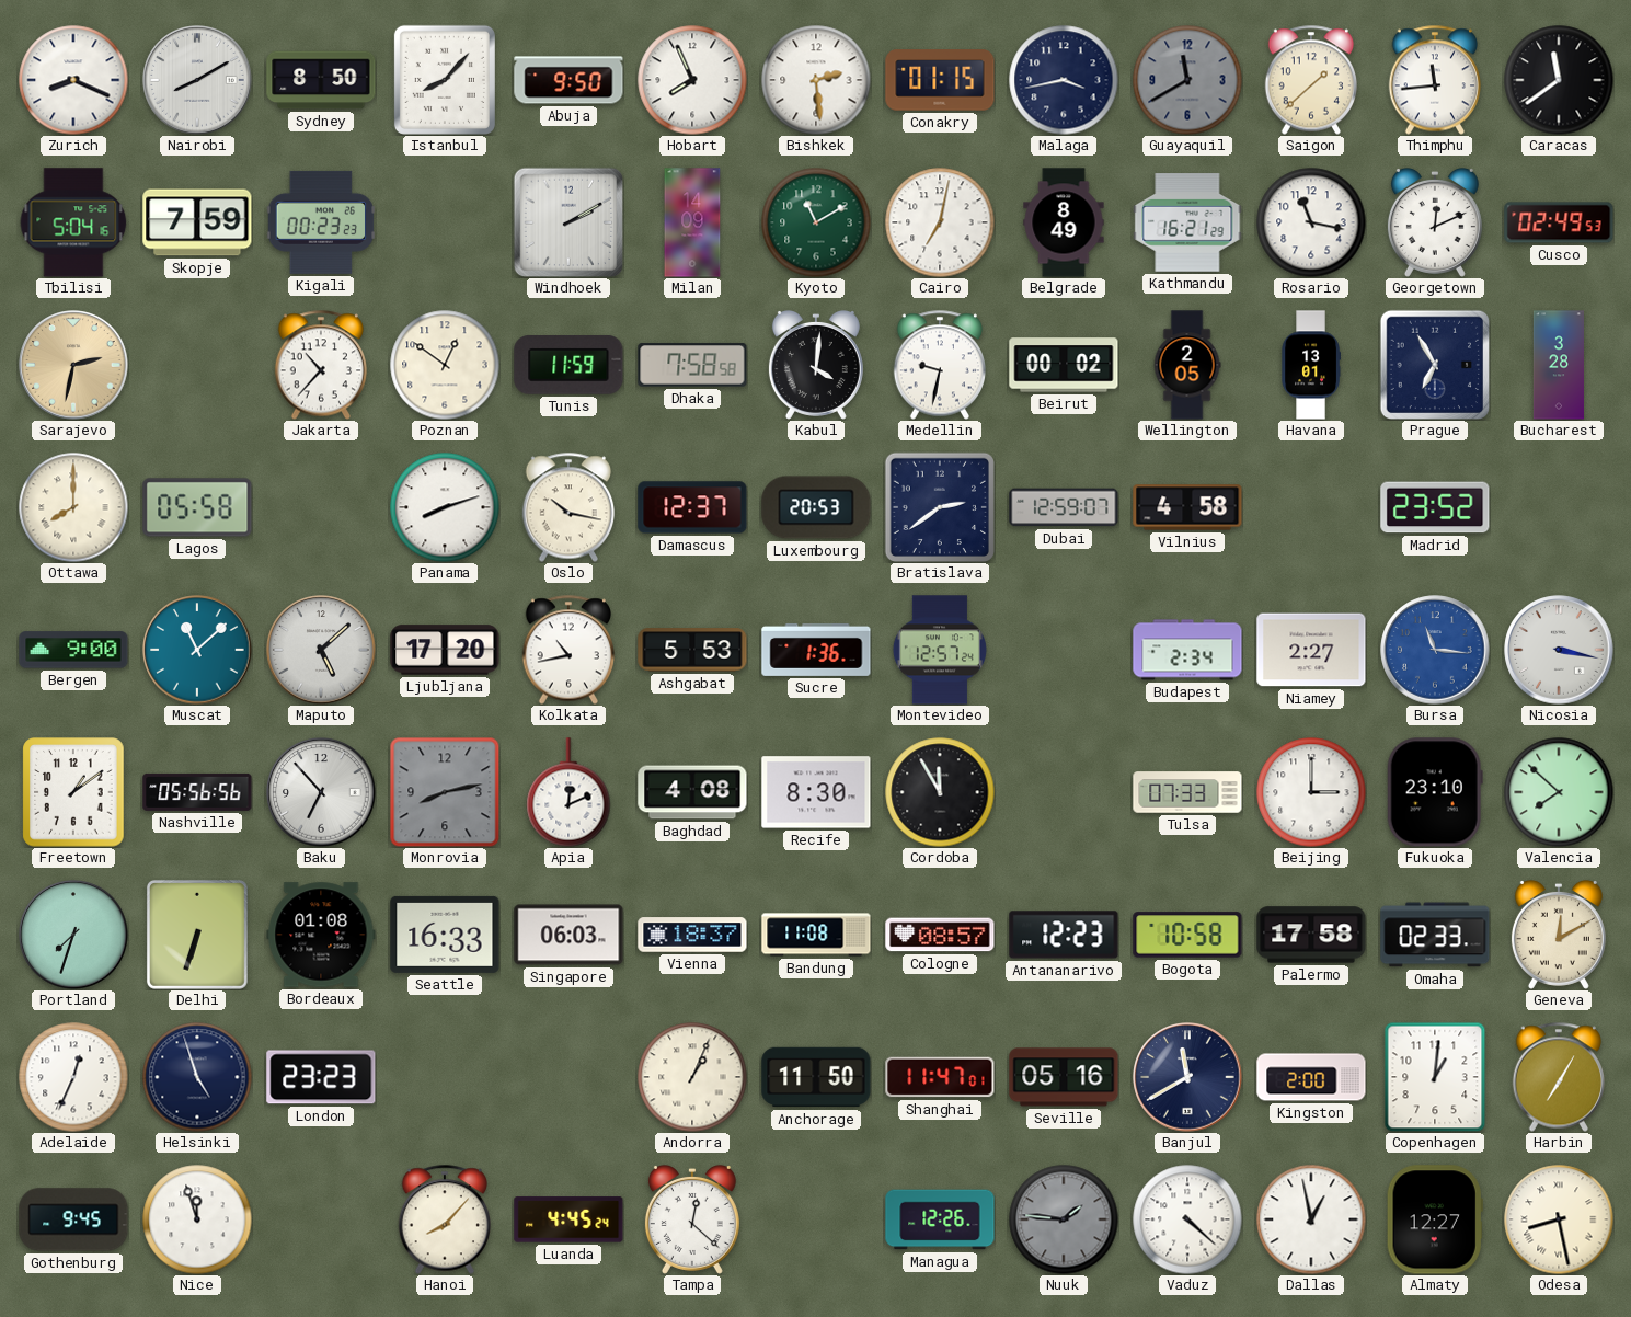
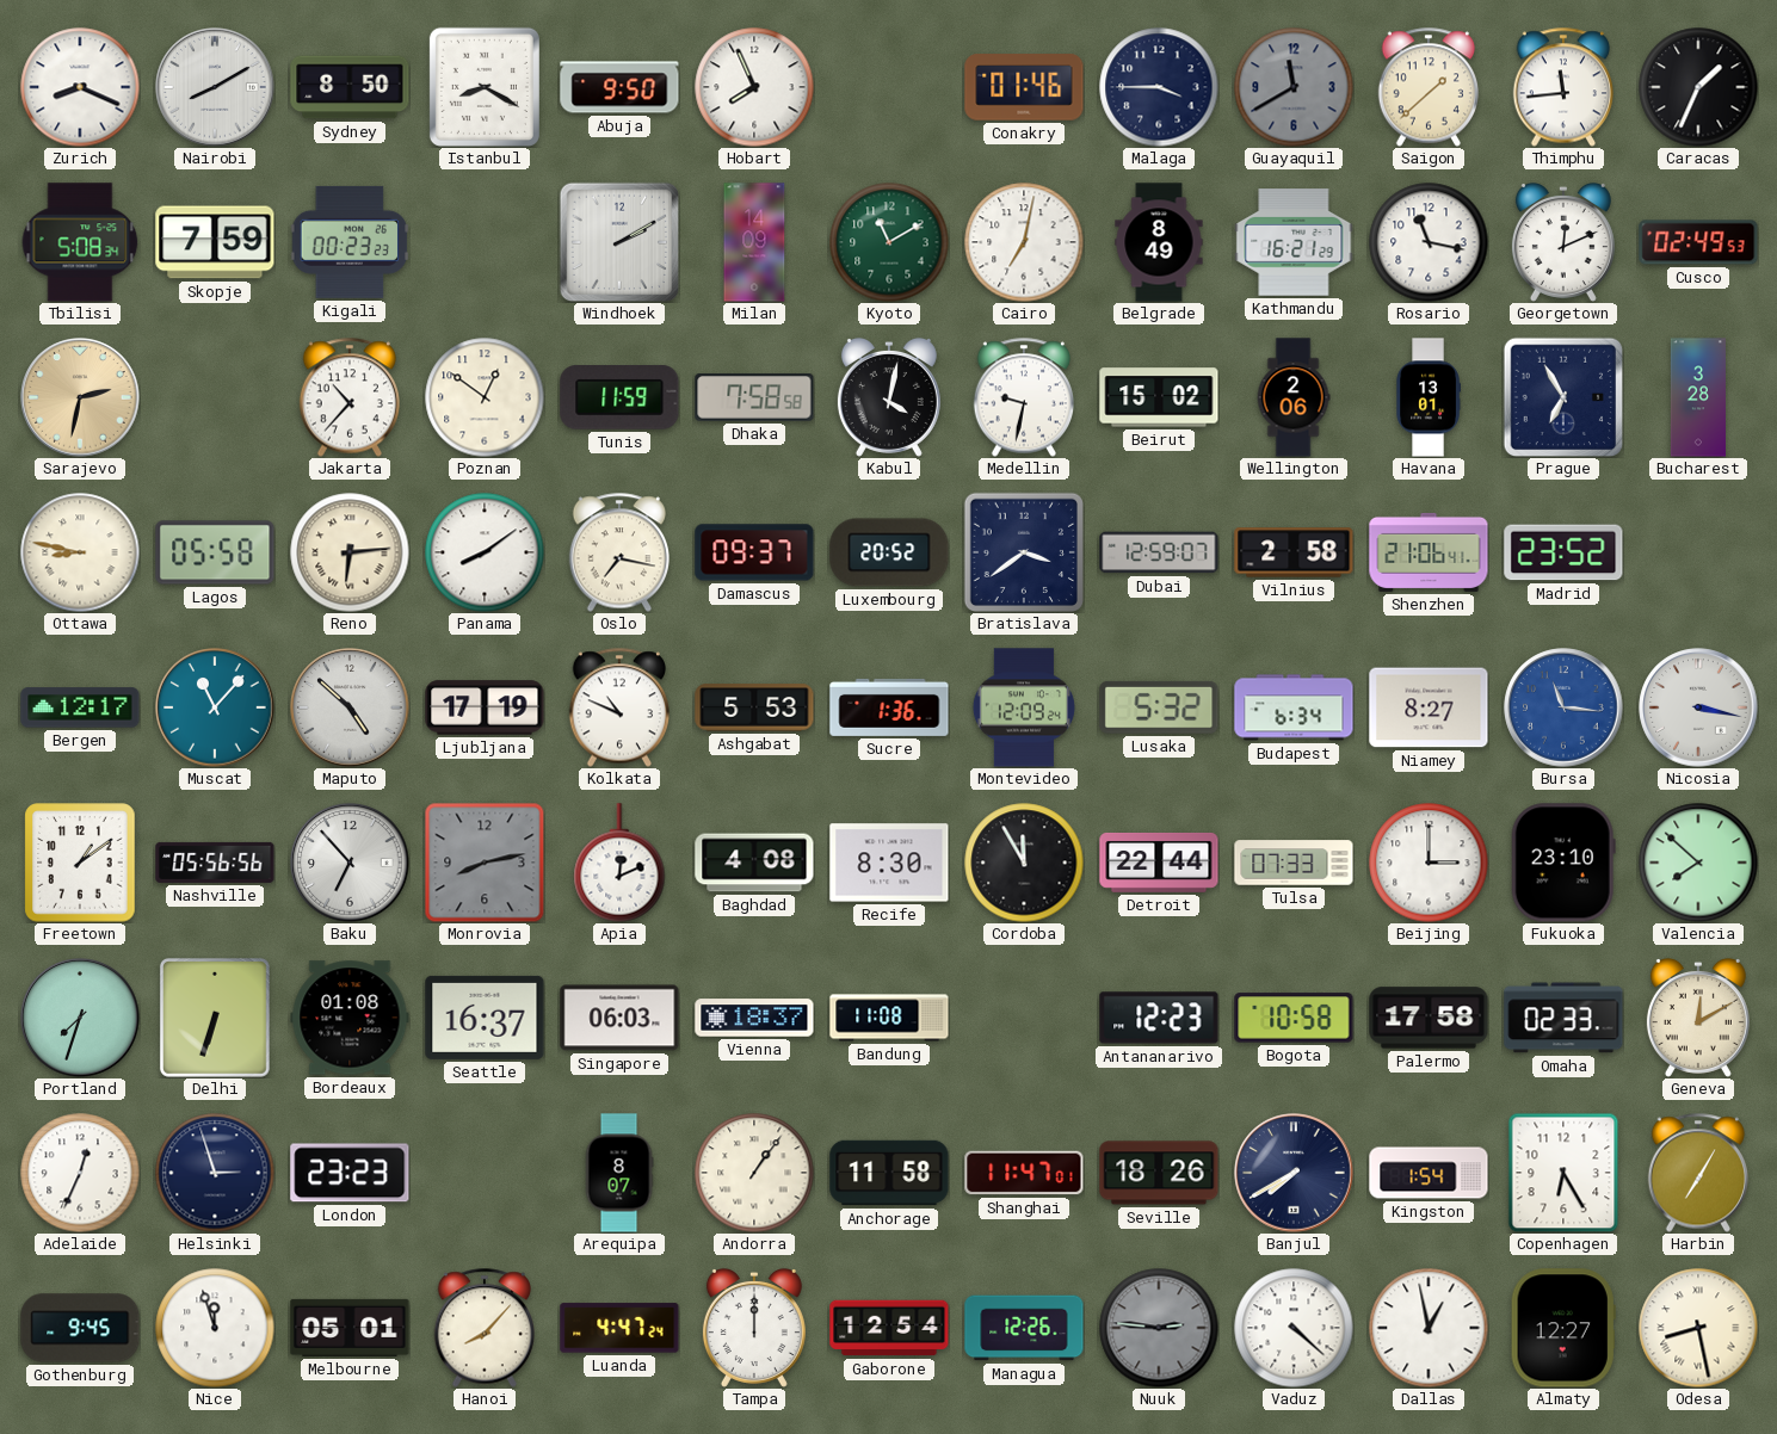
Istanbul: 8:07 -> 8:20 (485, 87)
Bishkek: 2:29 -> none (816, 80)
Conakry: 01:15 -> 01:46 (1024, 87)
Malaga: 3:43 -> 3:45 (1159, 87)
Caracas: 11:39 -> 1:34 (1698, 87)
Tbilisi: 5:04 -> 5:08 (80, 242)
Kabul: 4:01 -> 4:02 (889, 397)
Beirut: 00:02 -> 15:02 (1159, 397)
Wellington: 2:05 -> 2:06 (1294, 397)
Ottawa: 8:00 -> 8:47 (80, 552)
Reno: none -> 6:14 (350, 552)
Panama: 8:12 -> 8:09 (485, 552)
Oslo: 10:17 -> 7:17 (618, 552)
Damascus: 12:37 -> 09:37 (754, 552)
Luxembourg: 20:53 -> 20:52 (889, 552)
Bratislava: 2:39 -> 3:39 (1023, 551)
Vilnius: 4:58 -> 2:58 (1294, 552)
Shenzhen: none -> 21:06 (1429, 552)
Bergen: 9:00 -> 12:17 (80, 707)
Muscat: 11:08 -> 11:07 (215, 707)
Maputo: 5:08 -> 4:52 (350, 707)
Ljubljana: 17:20 -> 17:19 (485, 707)
Kolkata: 10:43 -> 10:49 (618, 707)
Montevideo: 12:57 -> 12:09 (1024, 707)
Lusaka: none -> 5:32 (1159, 707)
Budapest: 2:34 -> 6:34 (1294, 707)
Niamey: 2:27 -> 8:27 (1429, 707)
Detroit: none -> 22:44 (1159, 863)
Seattle: 16:33 -> 16:37 (485, 1018)
Cologne: 08:57 -> none (940, 935)
Helsinki: 4:57 -> 2:57 (215, 1173)
Arequipa: none -> 8:07 (619, 1173)
Andorra: 1:04 -> 1:06 (754, 1173)
Anchorage: 11:50 -> 11:58 (889, 1173)
Seville: 05:16 -> 18:26 (1159, 1173)
Banjul: 11:40 -> 7:40 (1294, 1173)
Kingston: 2:00 -> 1:54 (1429, 1173)
Copenhagen: 1:01 -> 6:25 (1563, 1173)
Melbourne: none -> 05:01 (350, 1328)
Luanda: 4:45 -> 4:47 (619, 1328)
Tampa: 12:22 -> 12:00 (754, 1328)
Gaborone: none -> 12:54 (889, 1328)
Nuuk: 1:46 -> 2:46 (1159, 1328)
